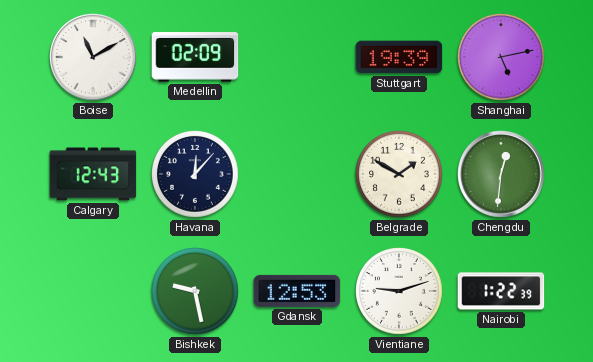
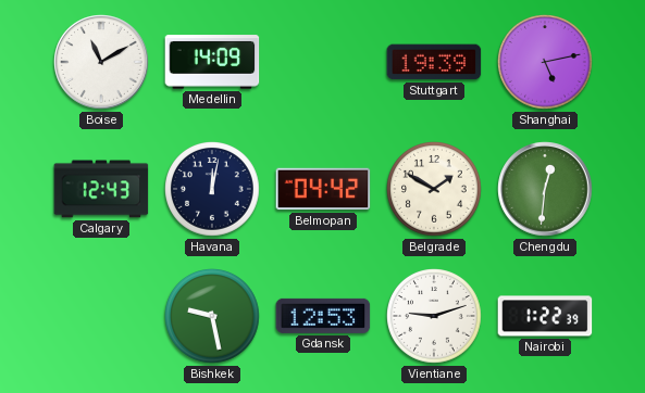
Medellin: 02:09 -> 14:09 (212, 62)
Havana: 12:07 -> 12:02 (213, 190)
Belmopan: none -> 04:42 (323, 189)
